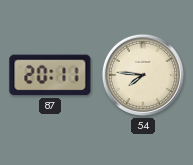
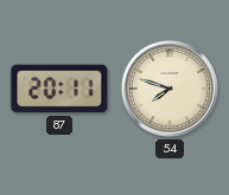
54: 7:46 -> 7:48 (170, 89)
